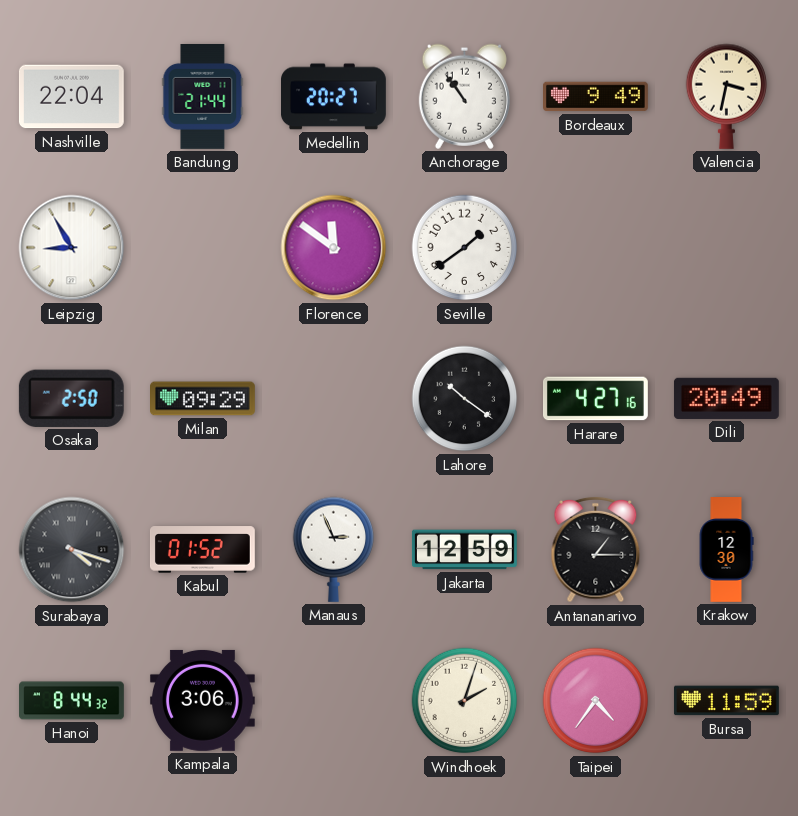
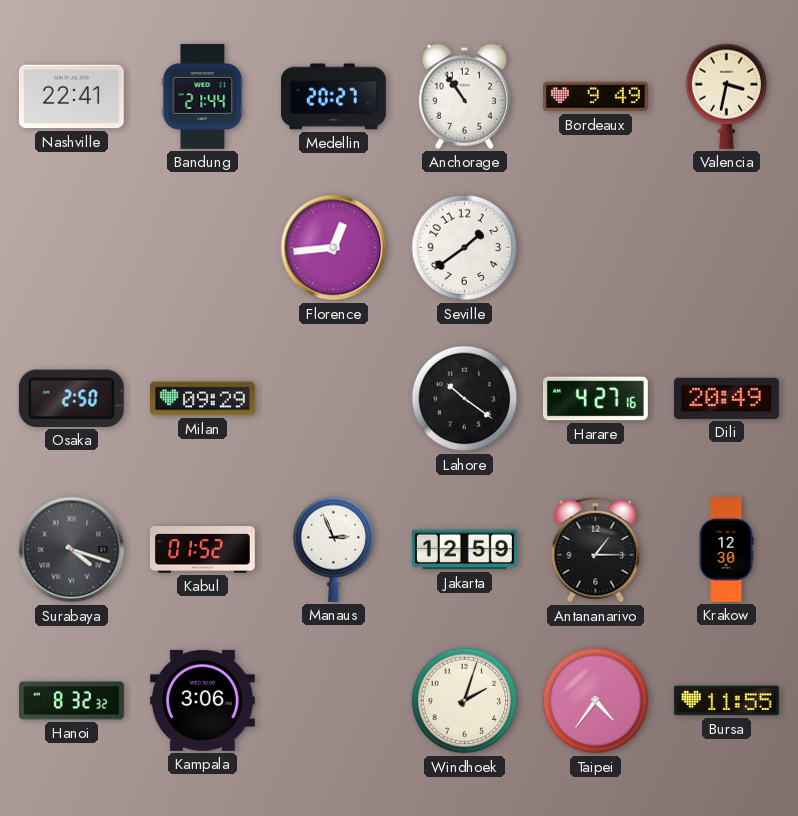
Nashville: 22:04 -> 22:41 (71, 97)
Leipzig: 8:55 -> none (72, 248)
Florence: 11:51 -> 12:44 (334, 248)
Hanoi: 8:44 -> 8:32 (72, 701)
Bursa: 11:59 -> 11:55 (726, 701)
